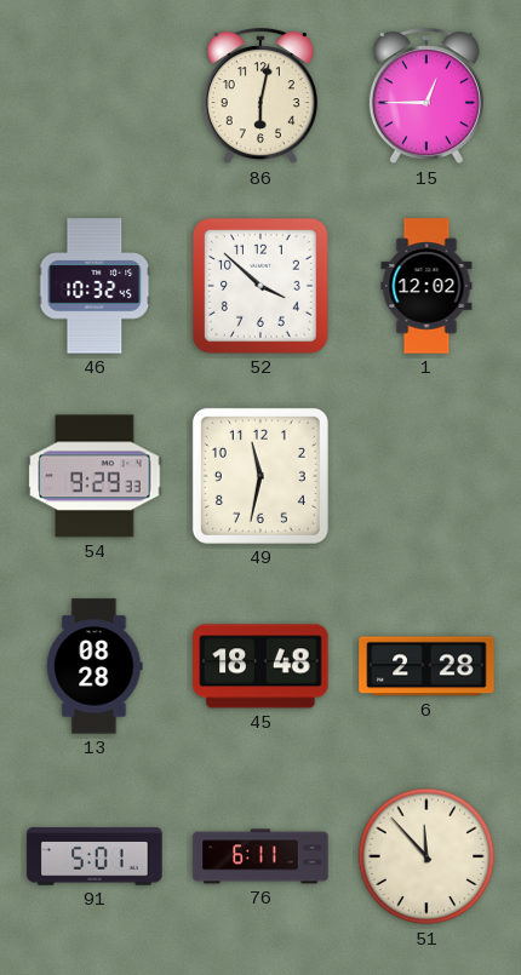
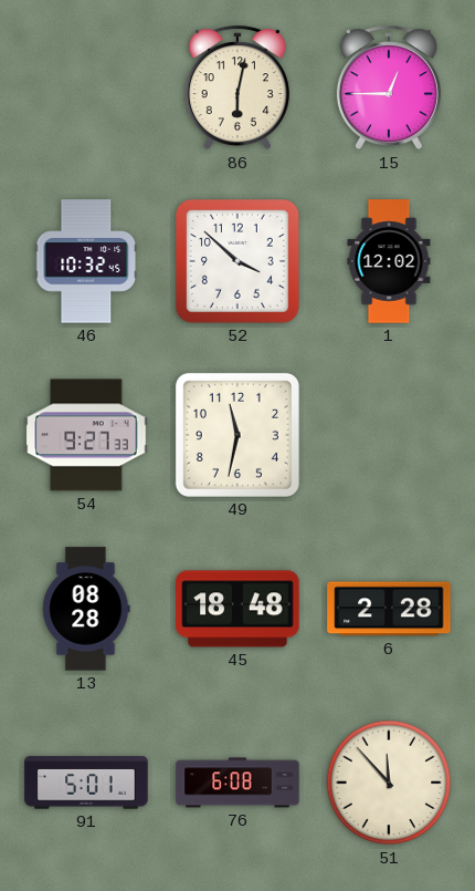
54: 9:29 -> 9:27 (86, 435)
76: 6:11 -> 6:08 (237, 783)
